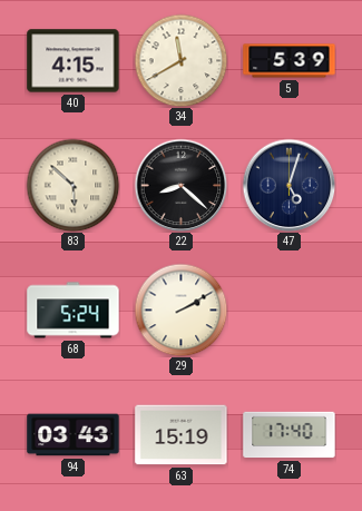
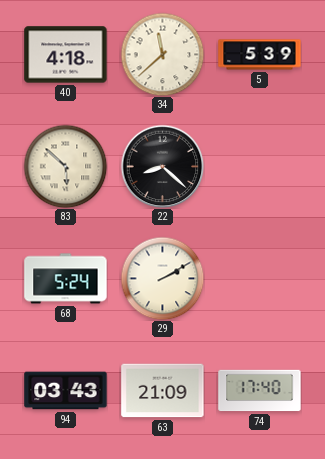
40: 4:15 -> 4:18 (66, 55)
34: 11:40 -> 11:38 (162, 54)
47: 5:03 -> none (288, 185)
63: 15:19 -> 21:09 (163, 391)
